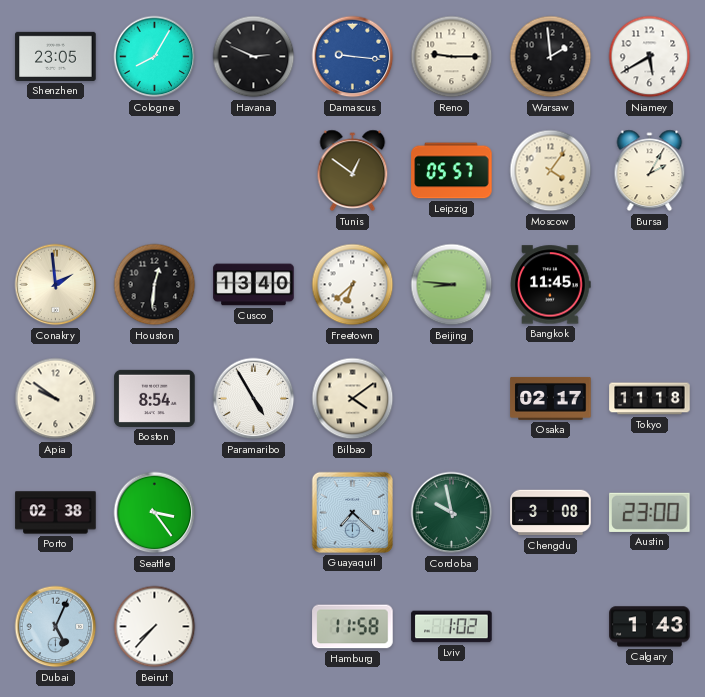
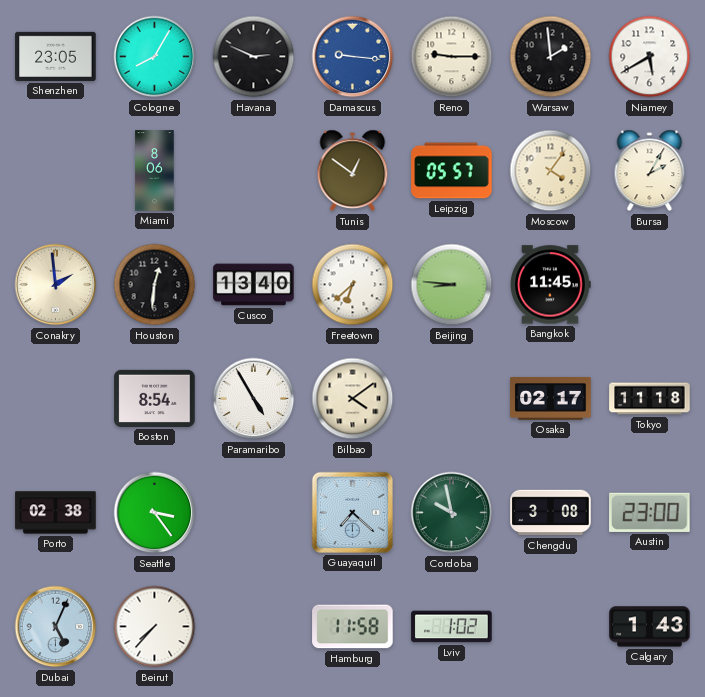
Miami: none -> 8:06 (155, 171)
Apia: 9:51 -> none (56, 399)
